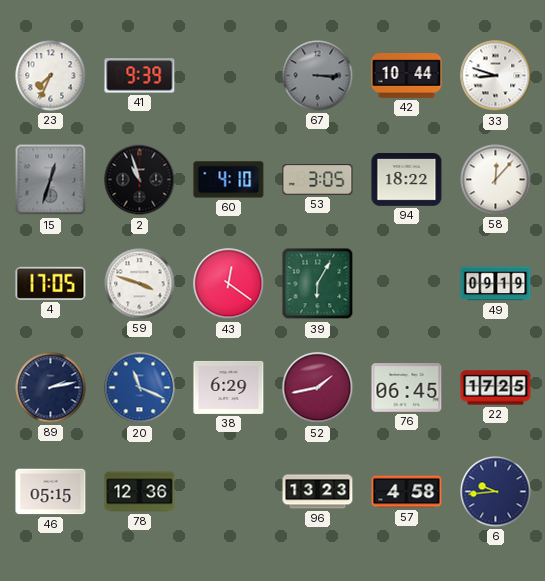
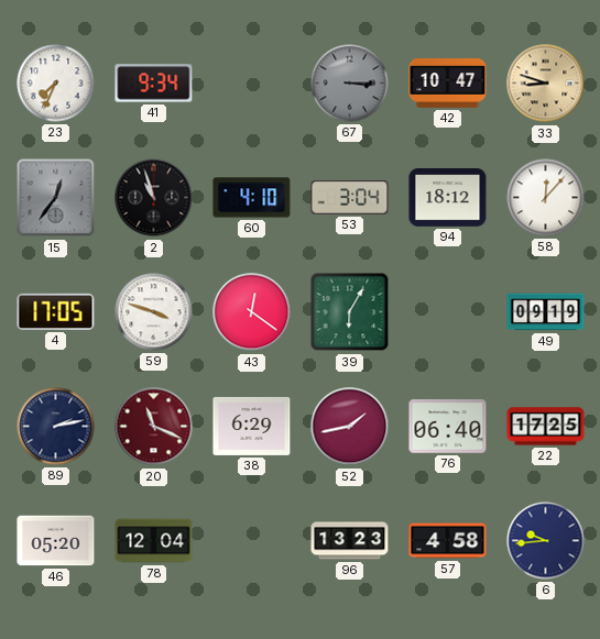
41: 9:39 -> 9:34 (154, 84)
42: 10:44 -> 10:47 (448, 84)
33 dial: white -> champagne (546, 84)
15: 12:33 -> 12:36 (56, 198)
53: 3:05 -> 3:04 (350, 198)
94: 18:22 -> 18:12 (448, 198)
20 dial: blue -> burgundy (154, 427)
76: 06:45 -> 06:40 (448, 427)
46: 05:15 -> 05:20 (56, 541)
78: 12:36 -> 12:04 (154, 541)
